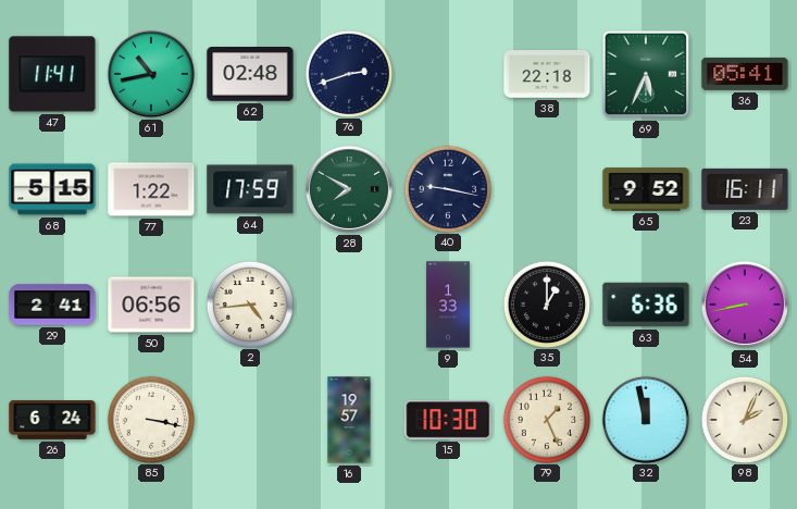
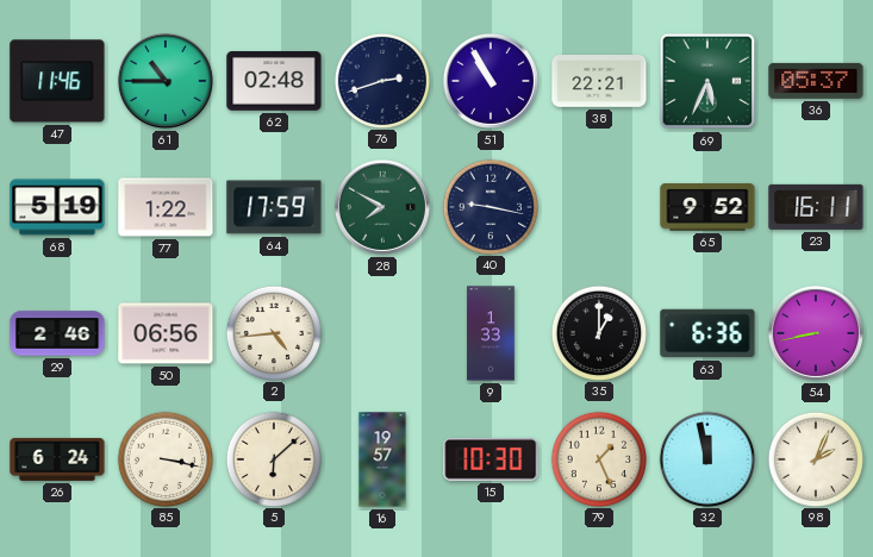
47: 11:41 -> 11:46 (57, 81)
61: 10:43 -> 10:45 (166, 81)
51: none -> 10:55 (491, 81)
38: 22:18 -> 22:21 (599, 82)
36: 05:41 -> 05:37 (816, 81)
68: 5:15 -> 5:19 (57, 207)
29: 2:41 -> 2:46 (57, 333)
5: none -> 6:08 (273, 458)
